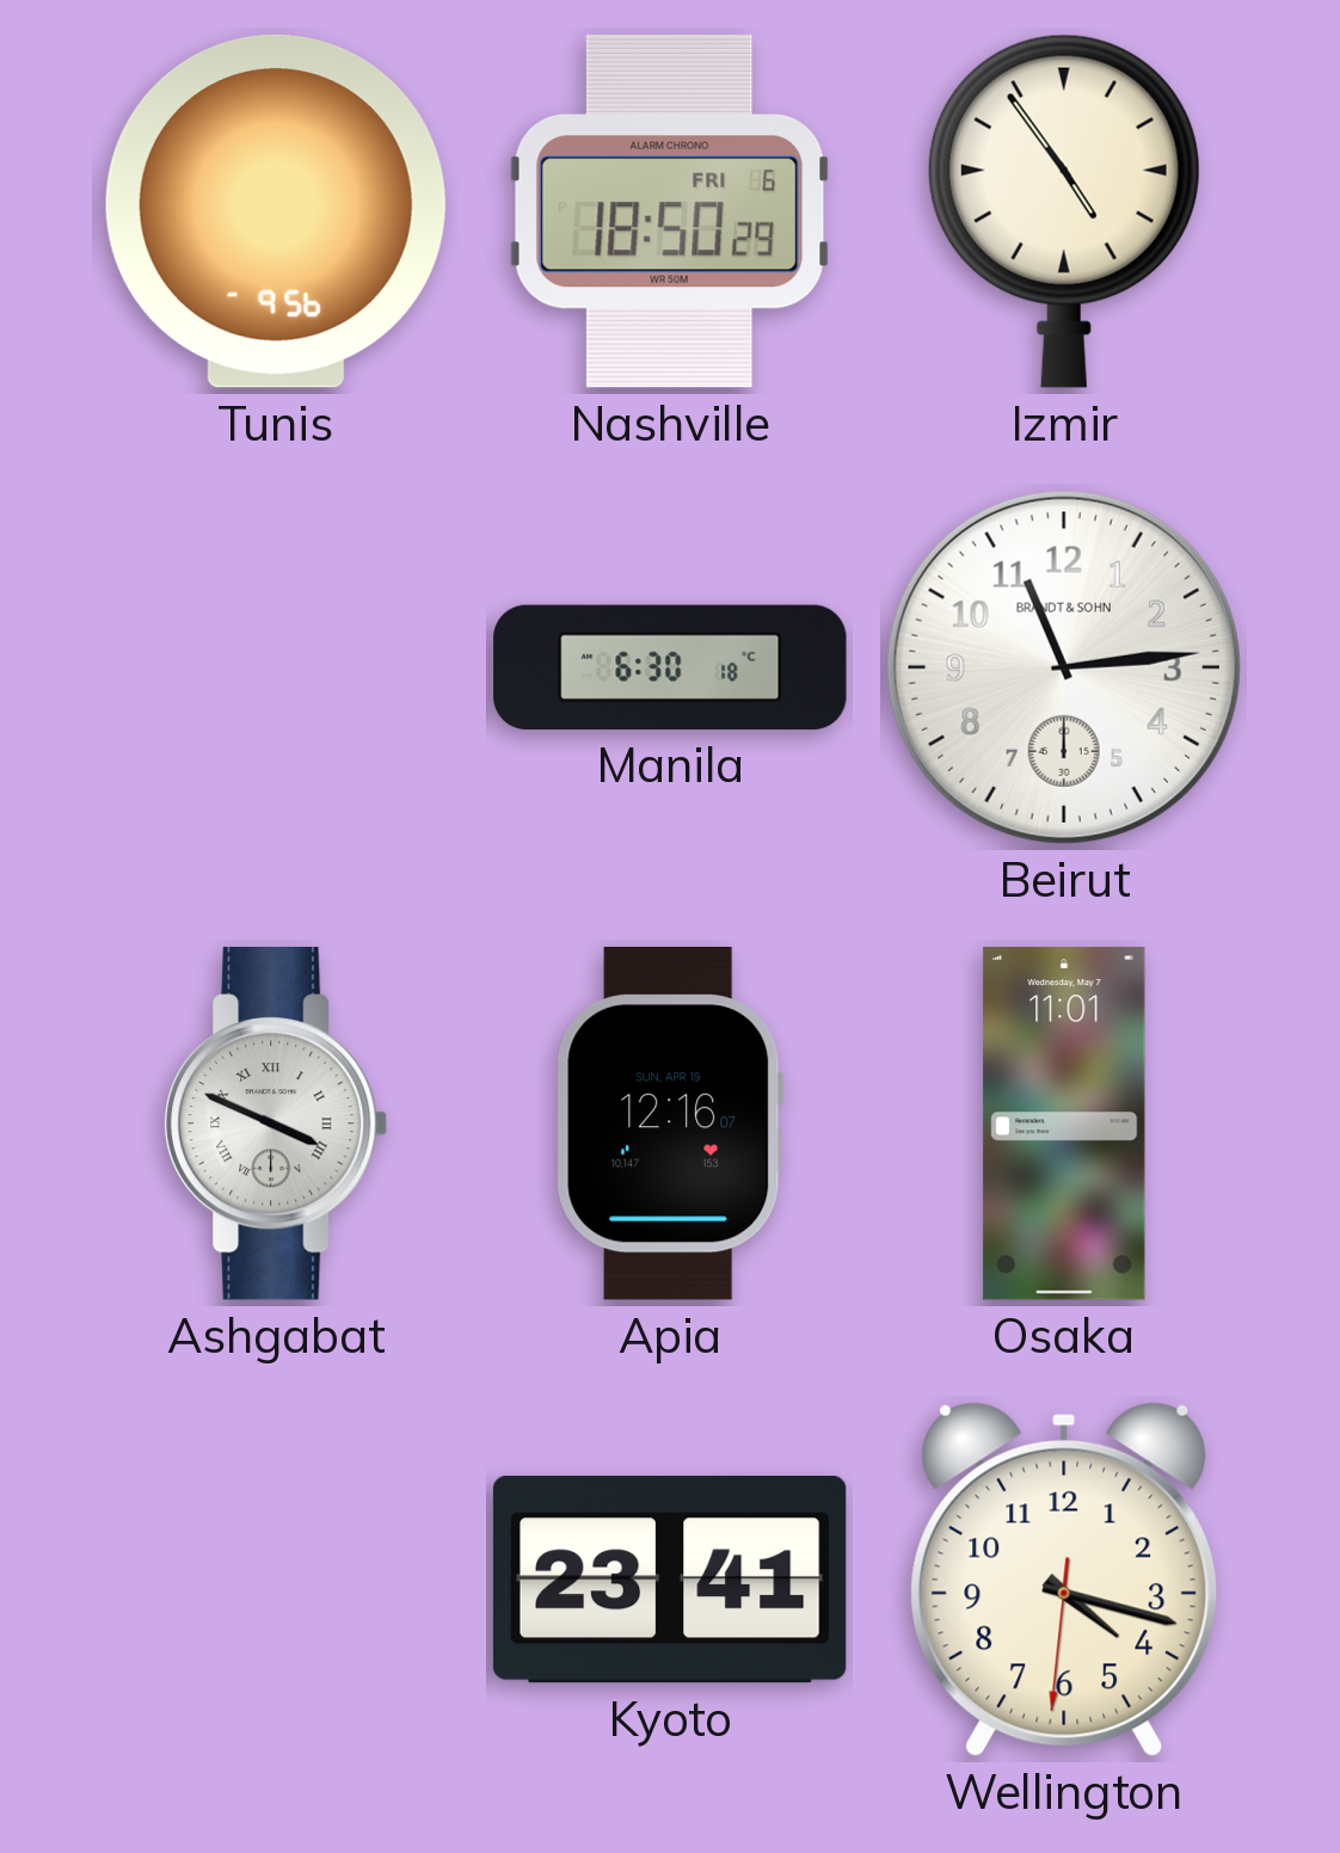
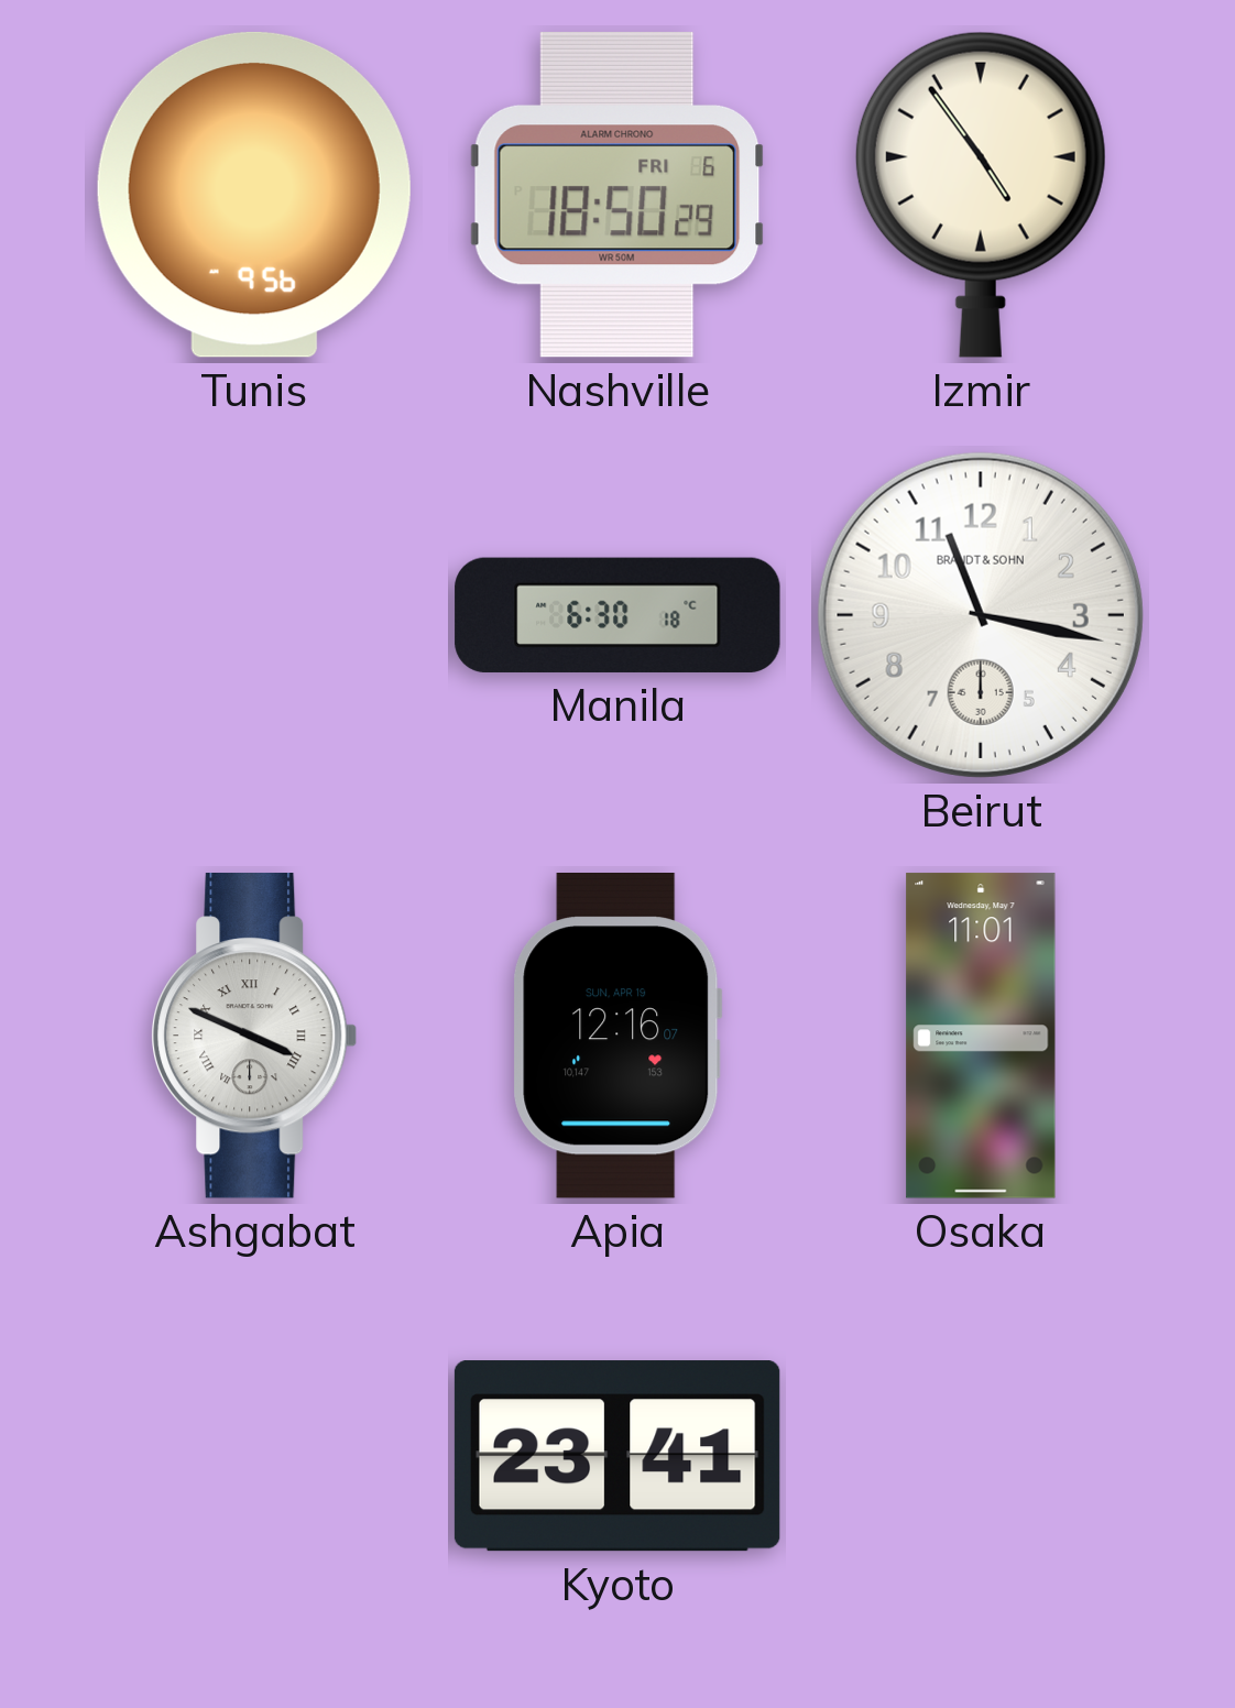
Beirut: 11:14 -> 11:17 (981, 615)
Wellington: 4:17 -> none (1064, 1580)
